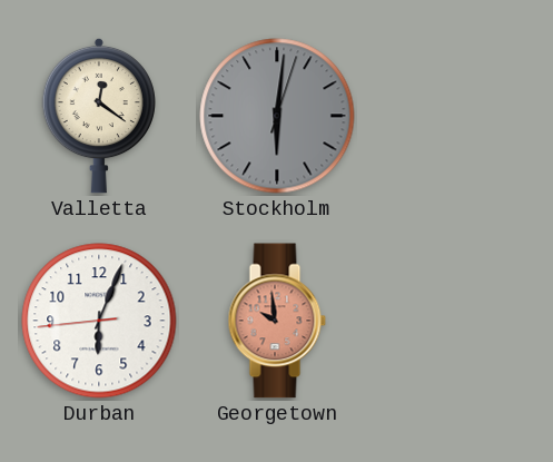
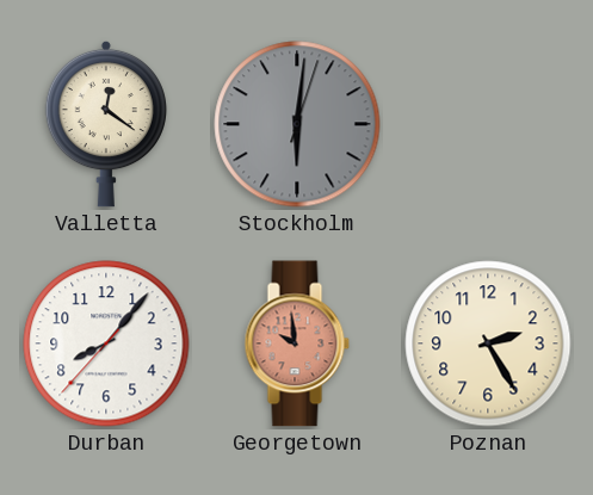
Durban: 6:03 -> 8:06 (106, 344)
Poznan: none -> 2:25 (488, 344)
